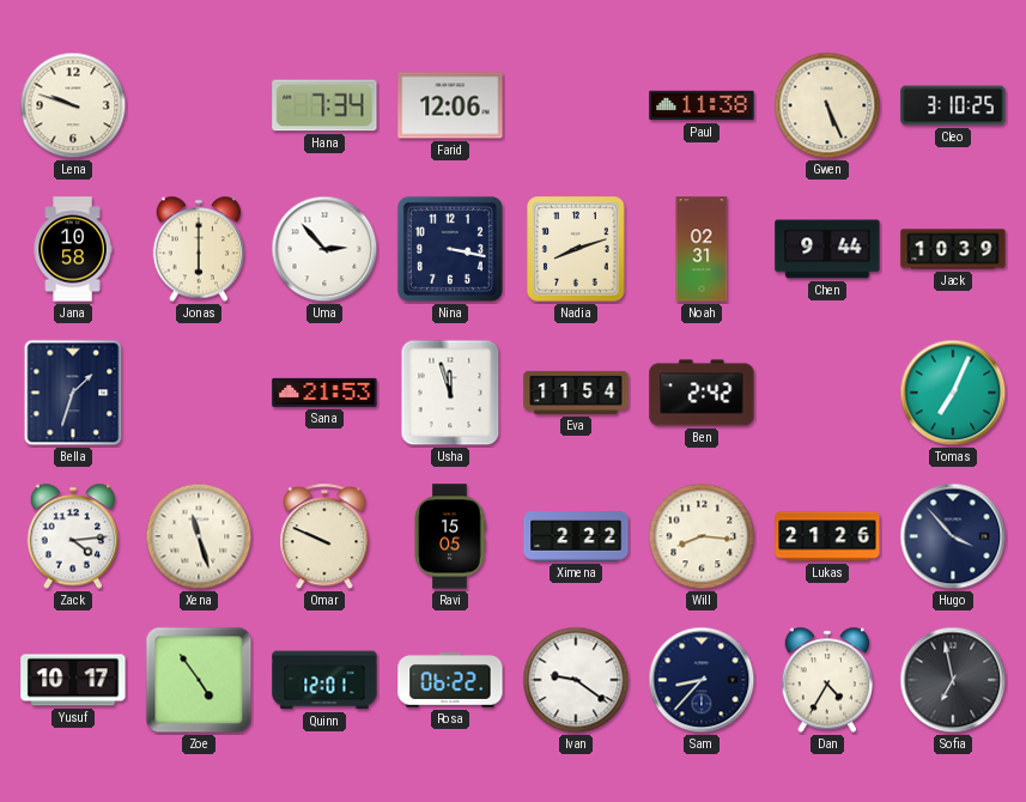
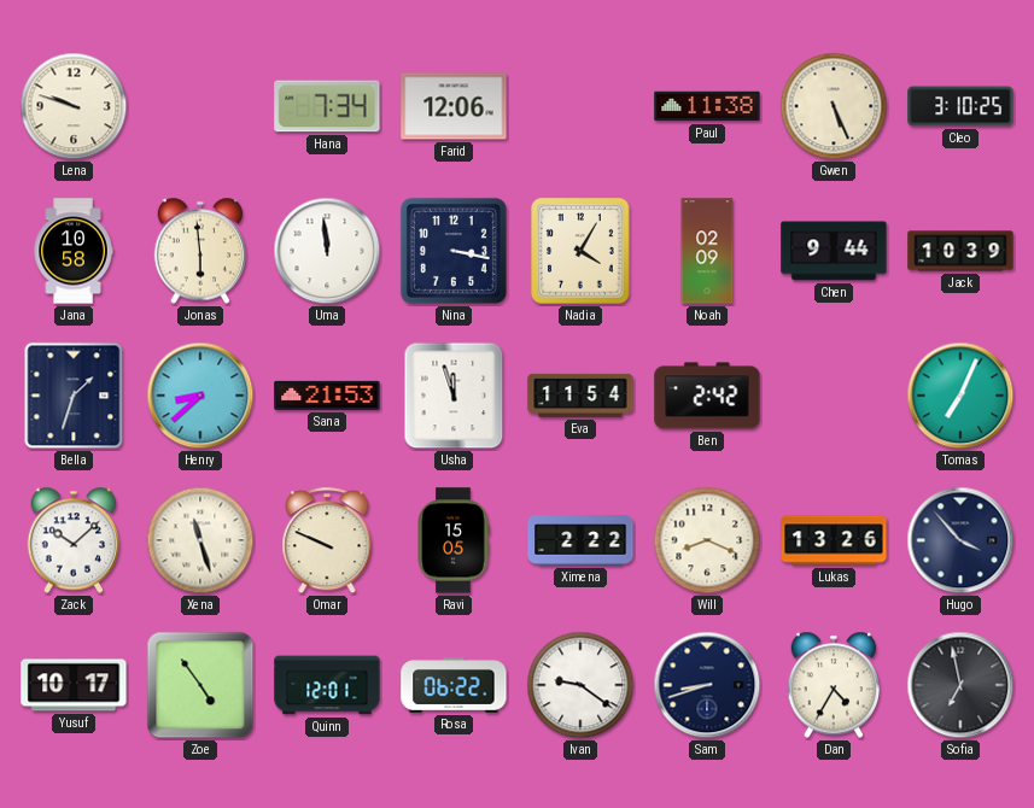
Jonas: 6:00 -> 5:59 (200, 251)
Uma: 2:53 -> 11:59 (327, 251)
Nadia: 8:12 -> 4:05 (580, 251)
Noah: 02:31 -> 02:09 (707, 251)
Henry: none -> 8:38 (200, 396)
Zack: 4:14 -> 10:08 (74, 540)
Will: 8:16 -> 8:19 (707, 540)
Lukas: 21:26 -> 13:26 (834, 540)
Sam: 8:37 -> 8:42 (707, 685)
